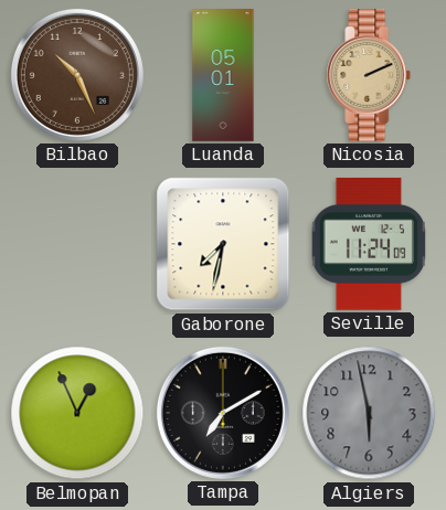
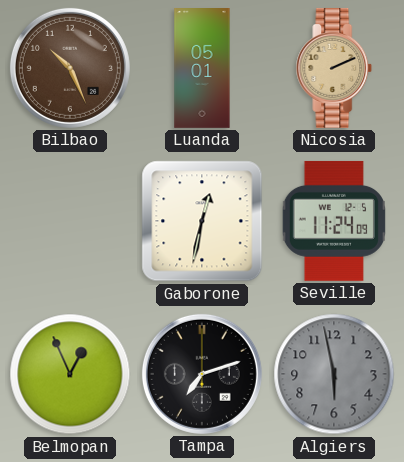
Gaborone: 7:32 -> 12:32 (202, 221)
Tampa: 7:10 -> 7:12 (202, 374)
